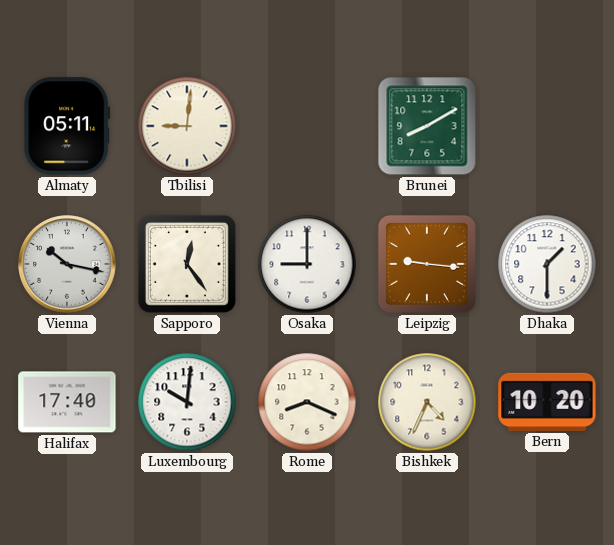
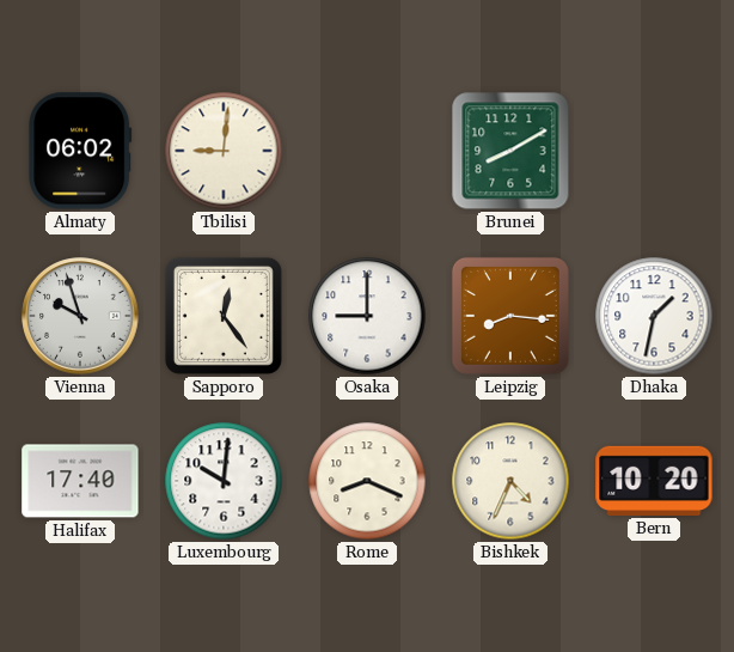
Almaty: 05:11 -> 06:02 (80, 151)
Vienna: 10:17 -> 9:57 (80, 316)
Leipzig: 9:16 -> 8:16 (510, 316)
Dhaka: 1:30 -> 1:32 (654, 316)
